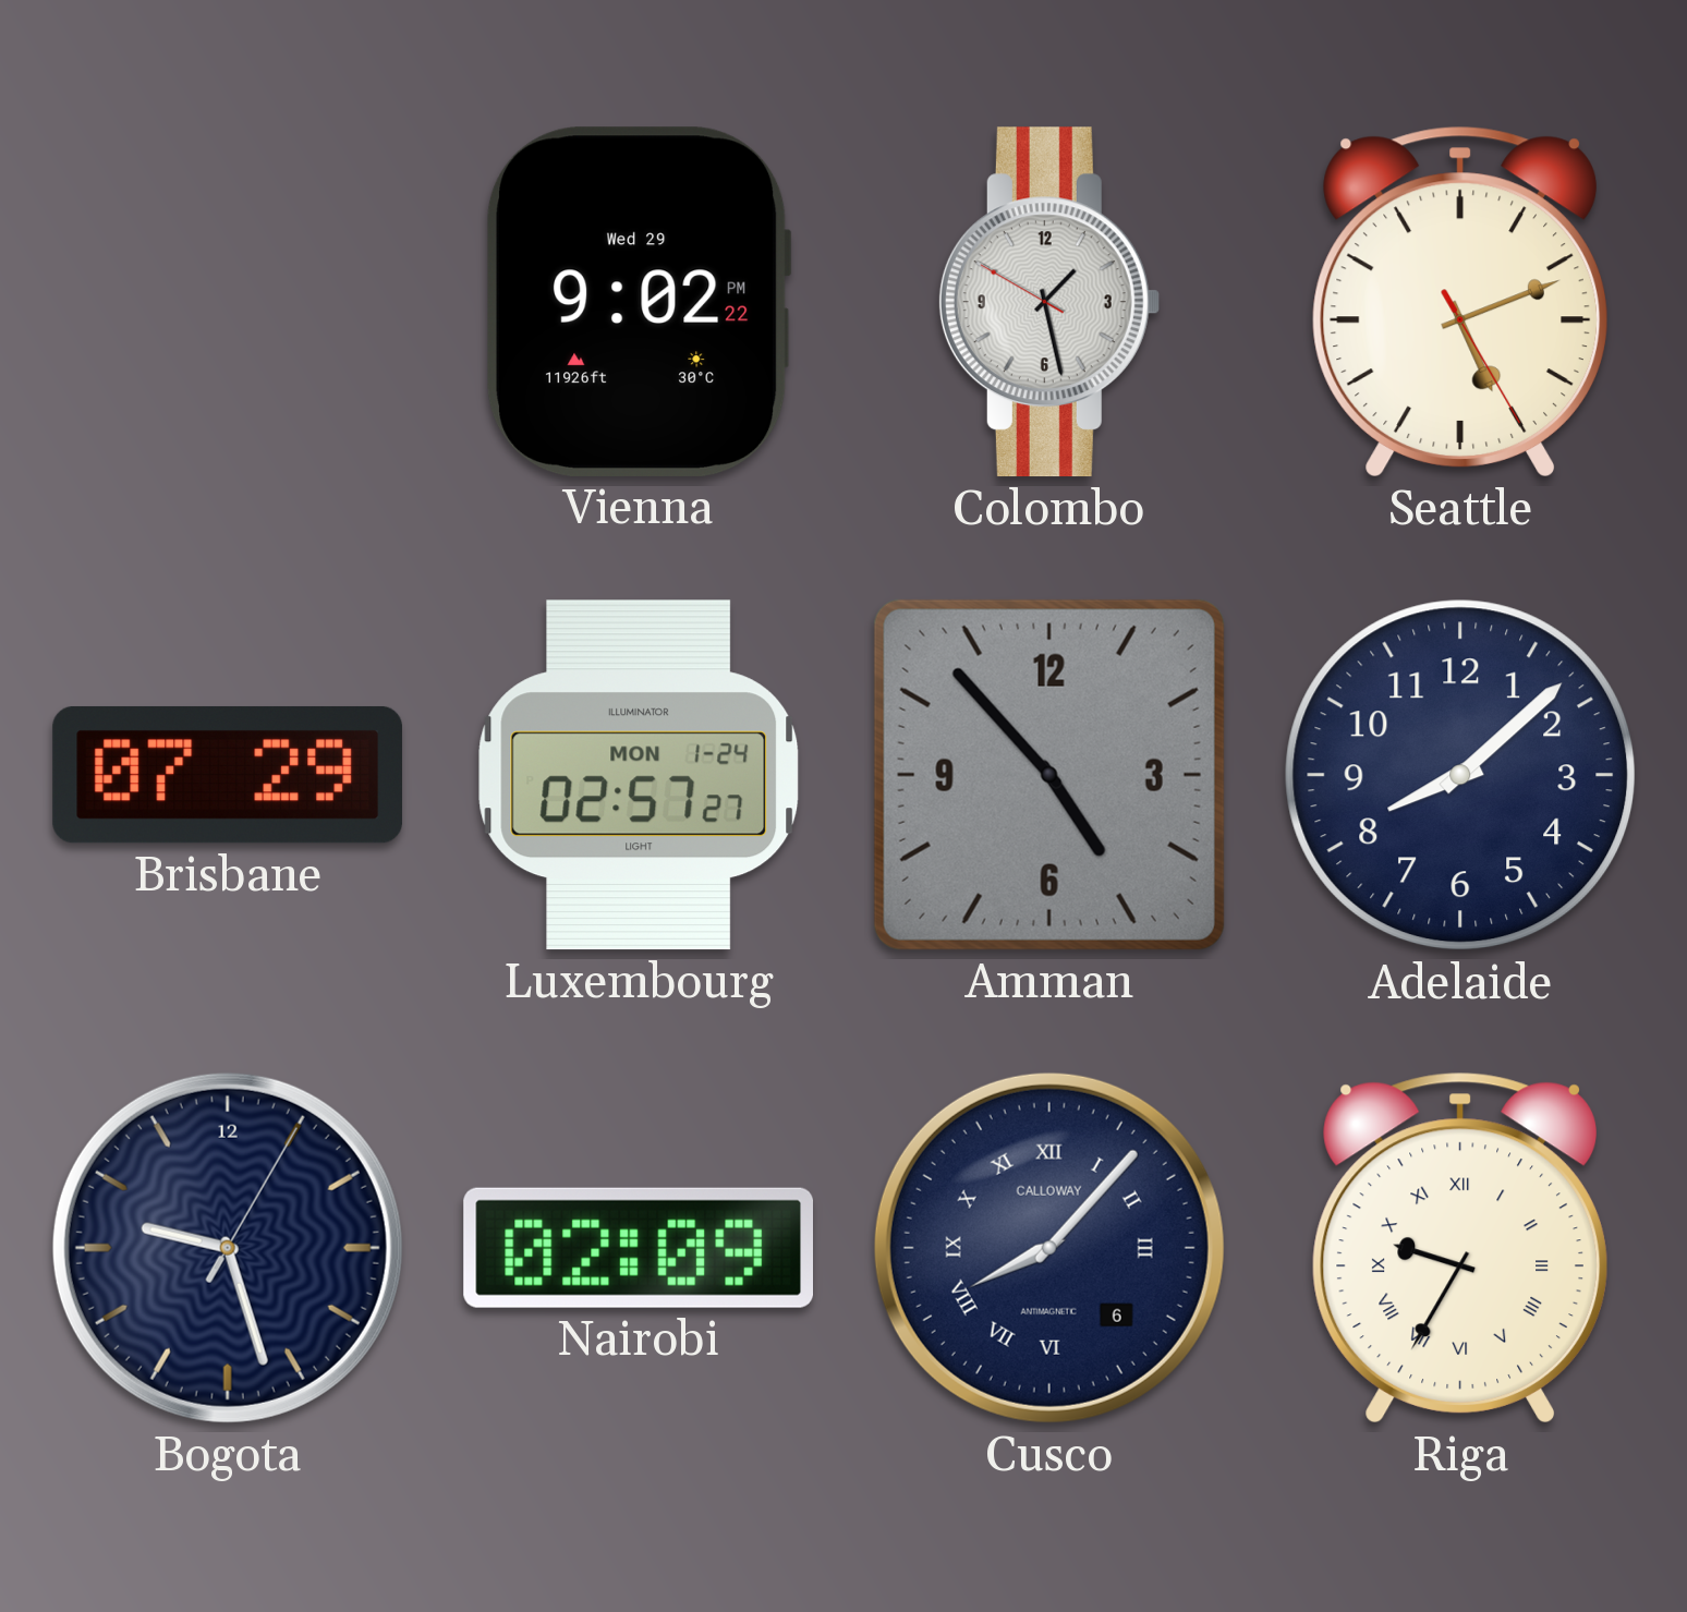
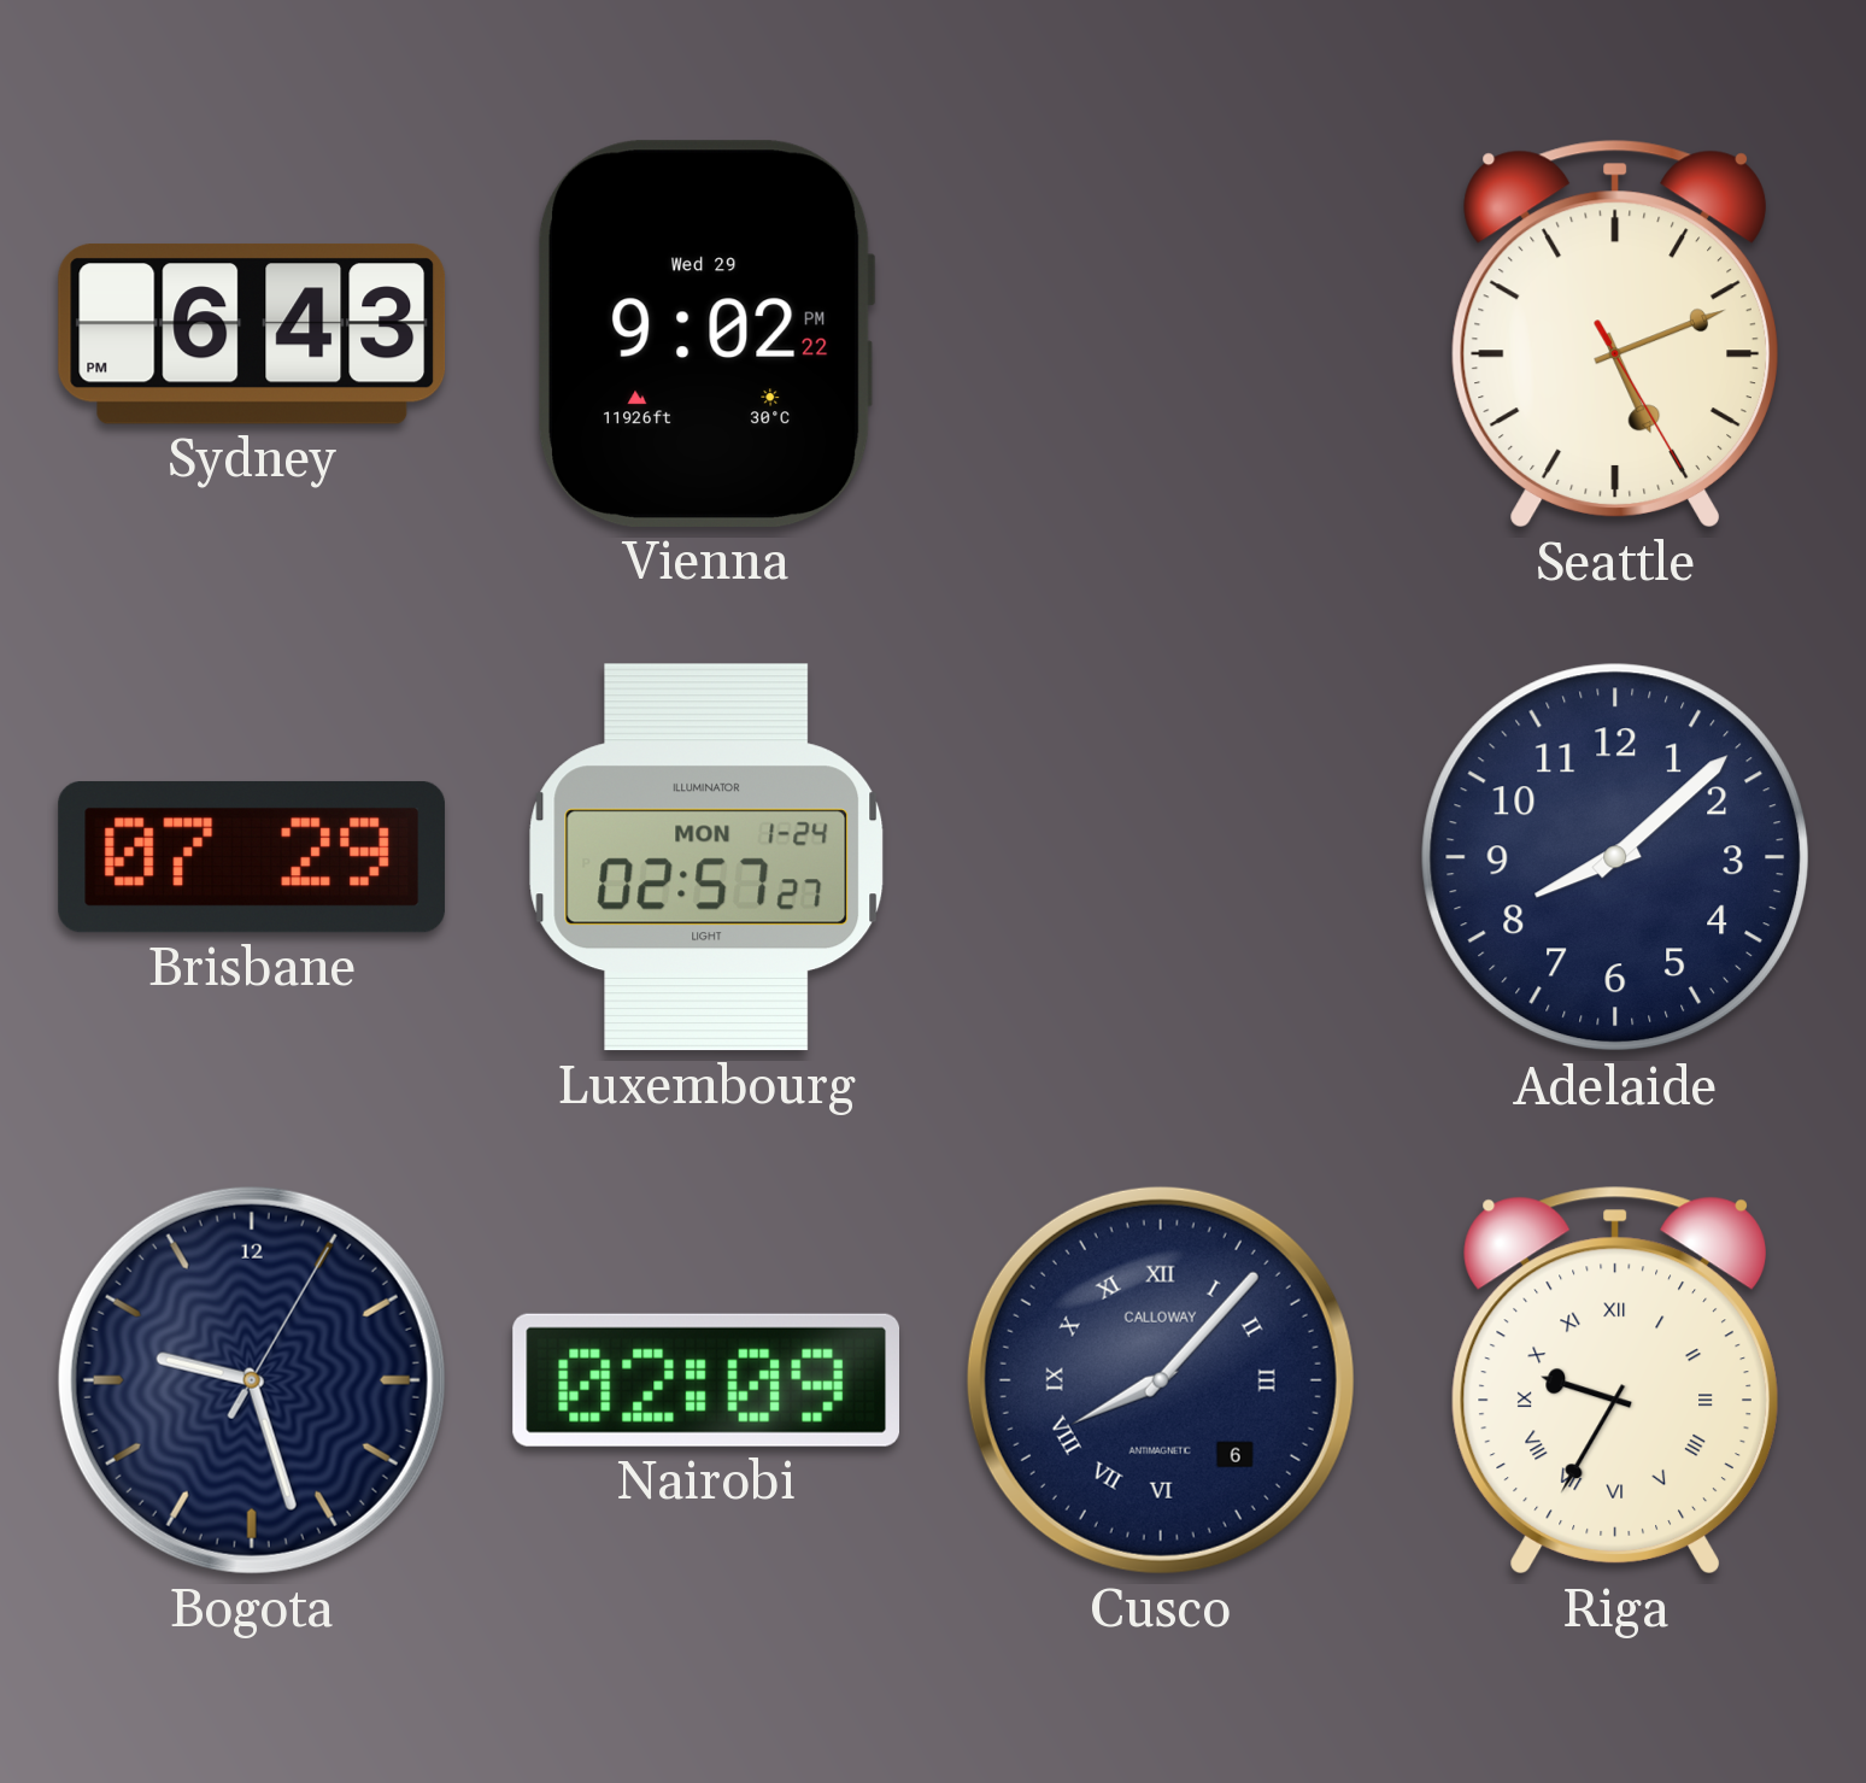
Sydney: none -> 6:43 (252, 334)
Colombo: 1:27 -> none (1048, 302)
Amman: 4:53 -> none (1049, 775)
